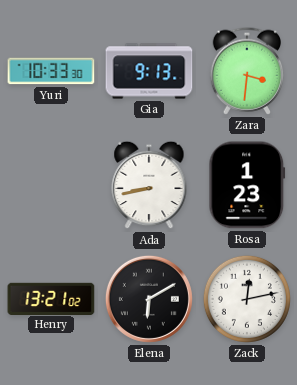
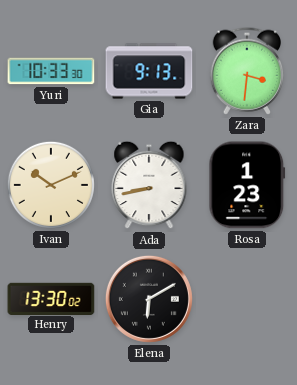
Ivan: none -> 10:11 (51, 185)
Henry: 13:21 -> 13:30 (51, 298)
Zack: 12:13 -> none (247, 299)
